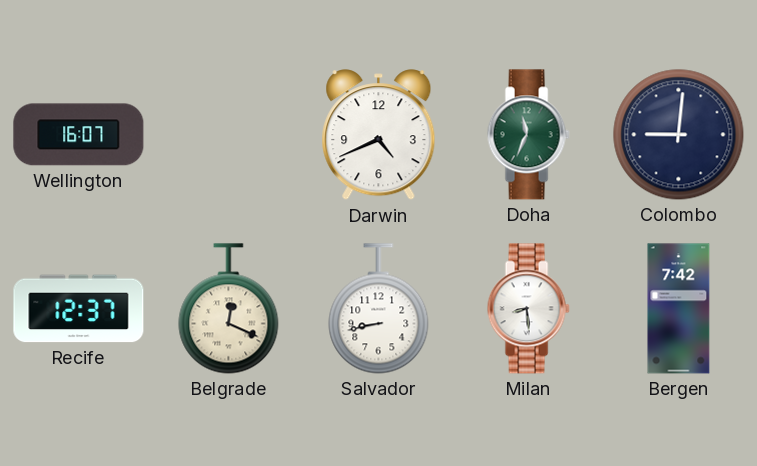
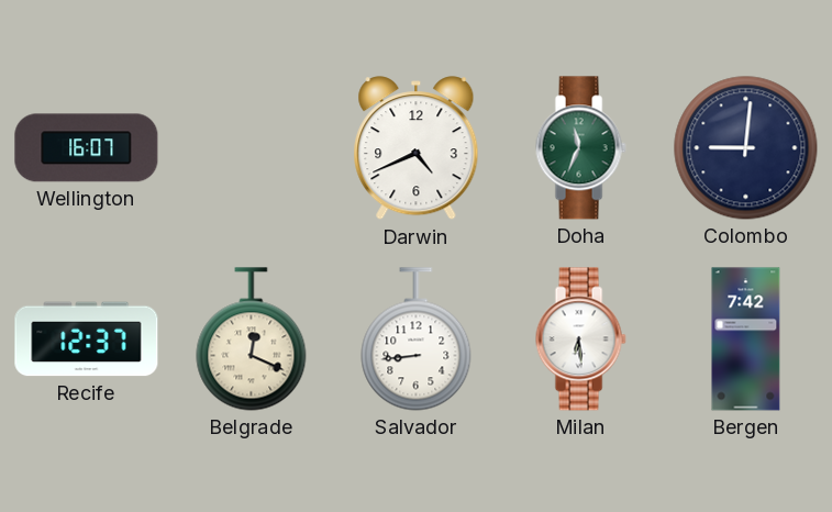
Salvador: 8:43 -> 8:44 (417, 340)
Milan: 8:29 -> 6:29 (580, 340)
